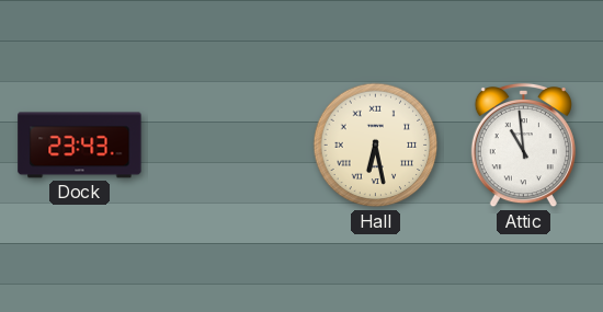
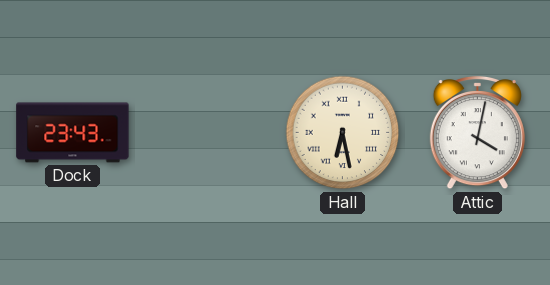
Attic: 10:59 -> 4:02 (477, 133)
